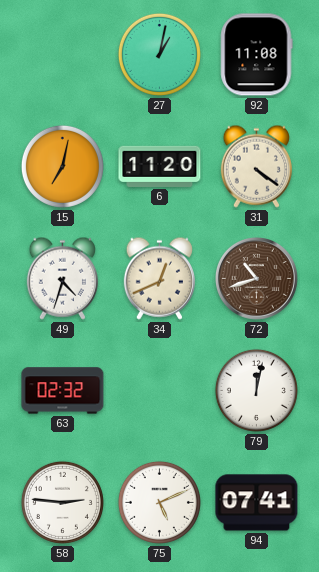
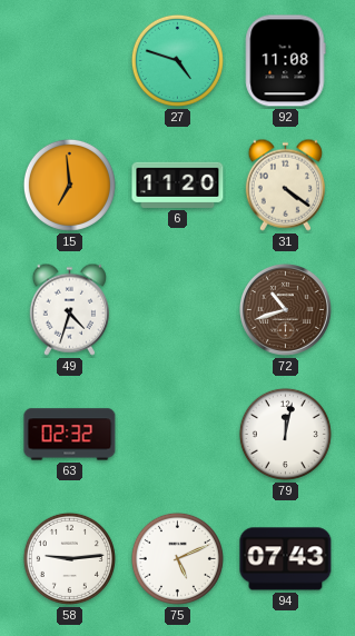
27: 1:02 -> 4:48 (177, 60)
15: 7:02 -> 6:59 (69, 185)
34: 12:41 -> none (159, 278)
58: 2:46 -> 9:14 (69, 558)
94: 07:41 -> 07:43 (286, 559)
